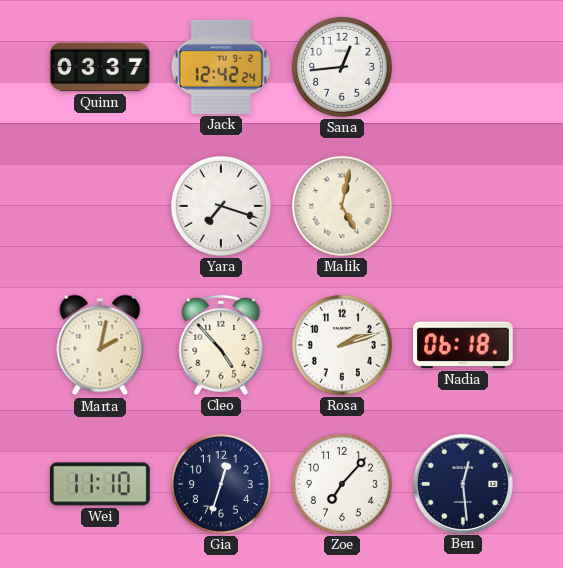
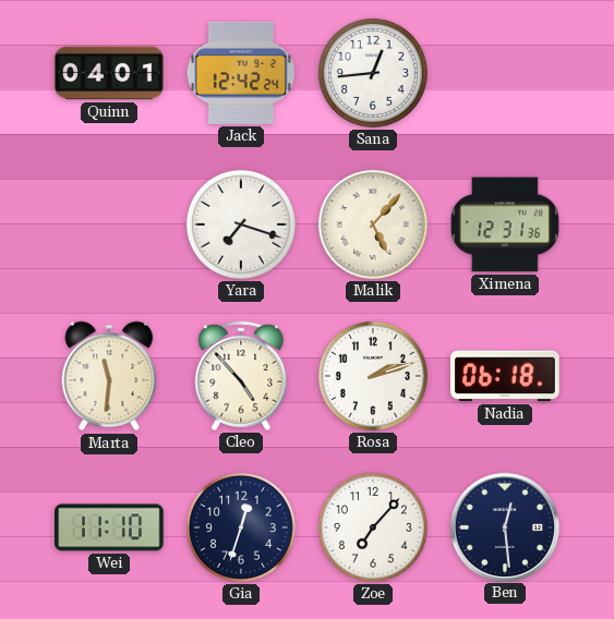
Quinn: 03:37 -> 04:01 (109, 73)
Malik: 5:02 -> 5:07 (373, 224)
Ximena: none -> 12:31 (505, 224)
Marta: 2:02 -> 11:31 (109, 376)
